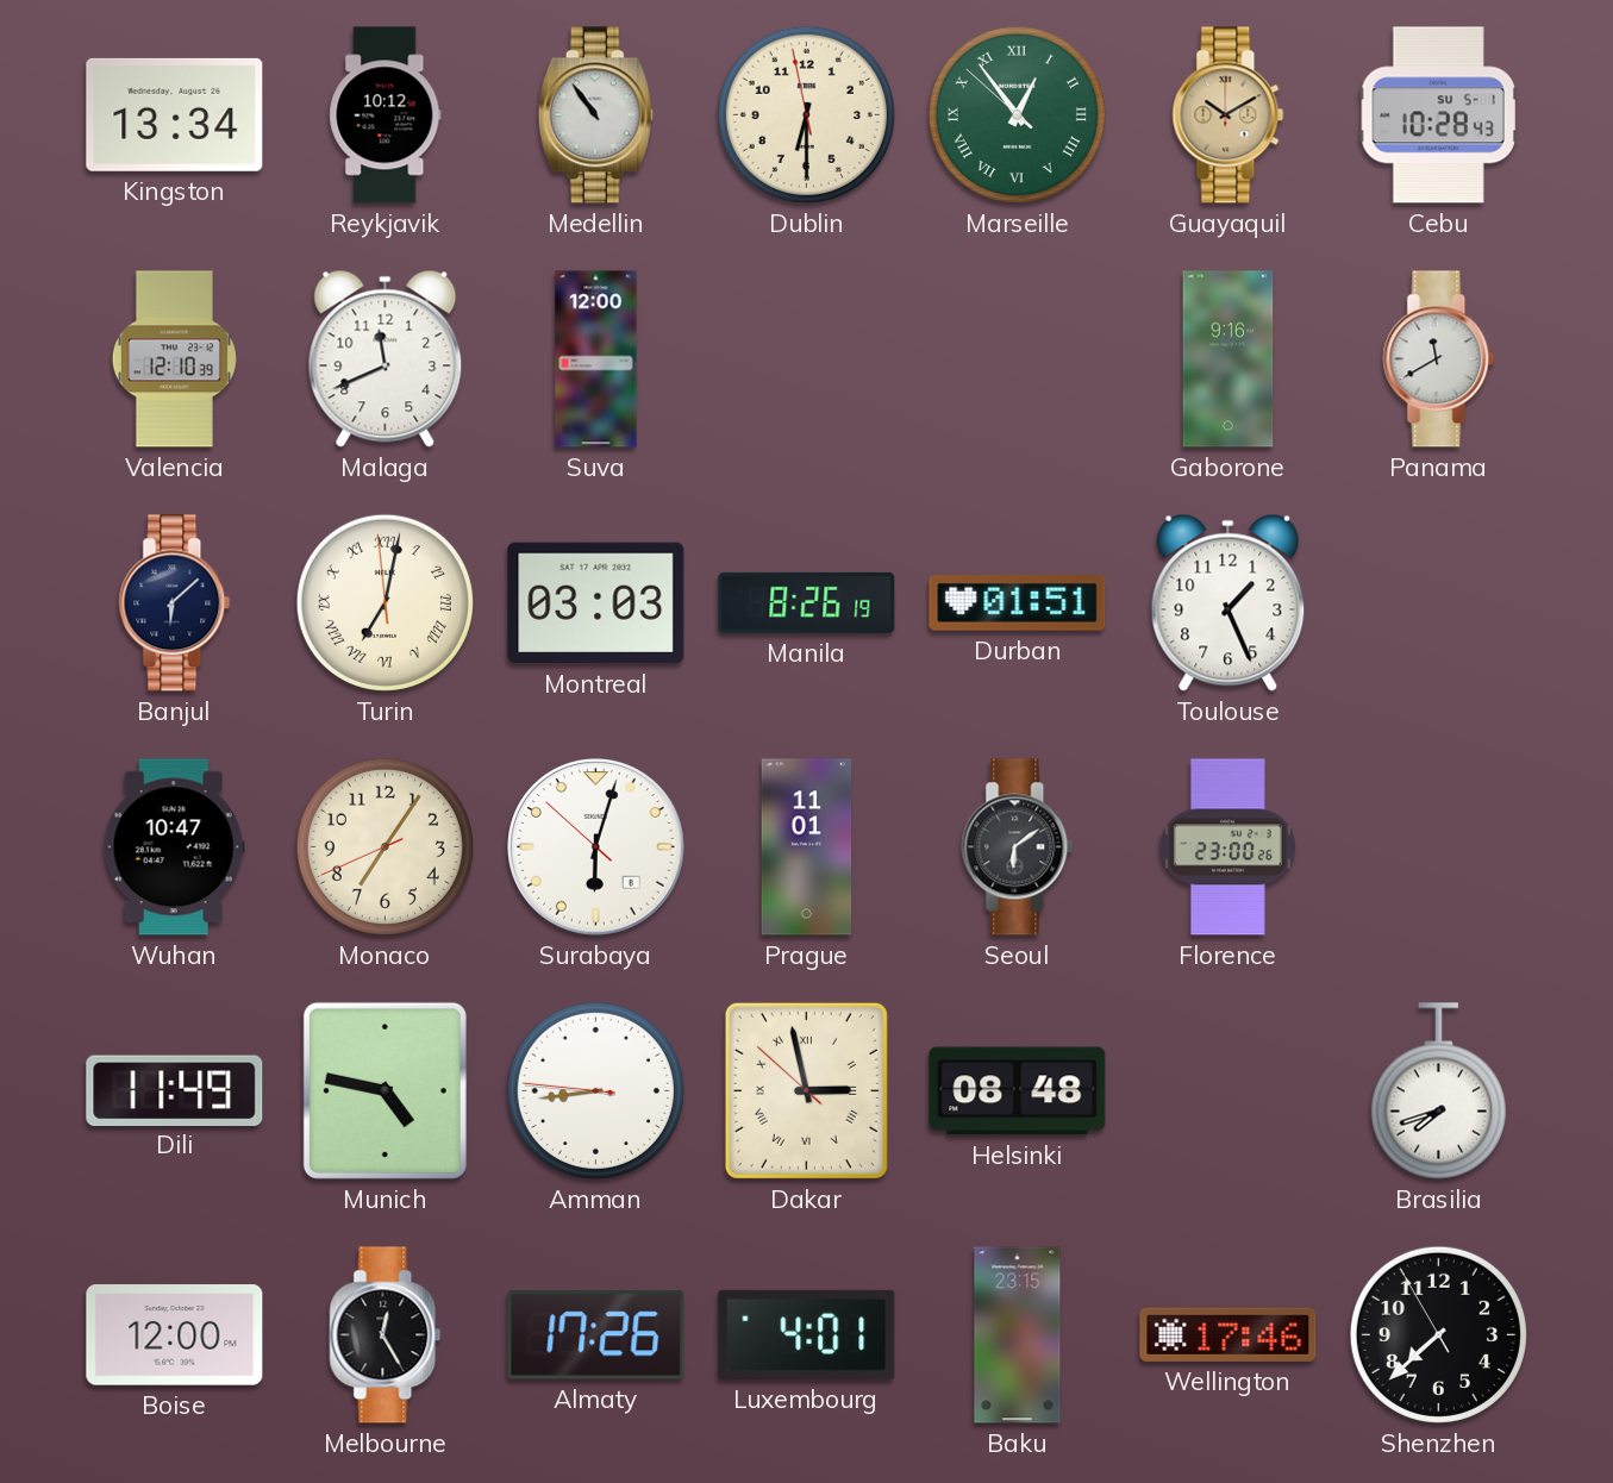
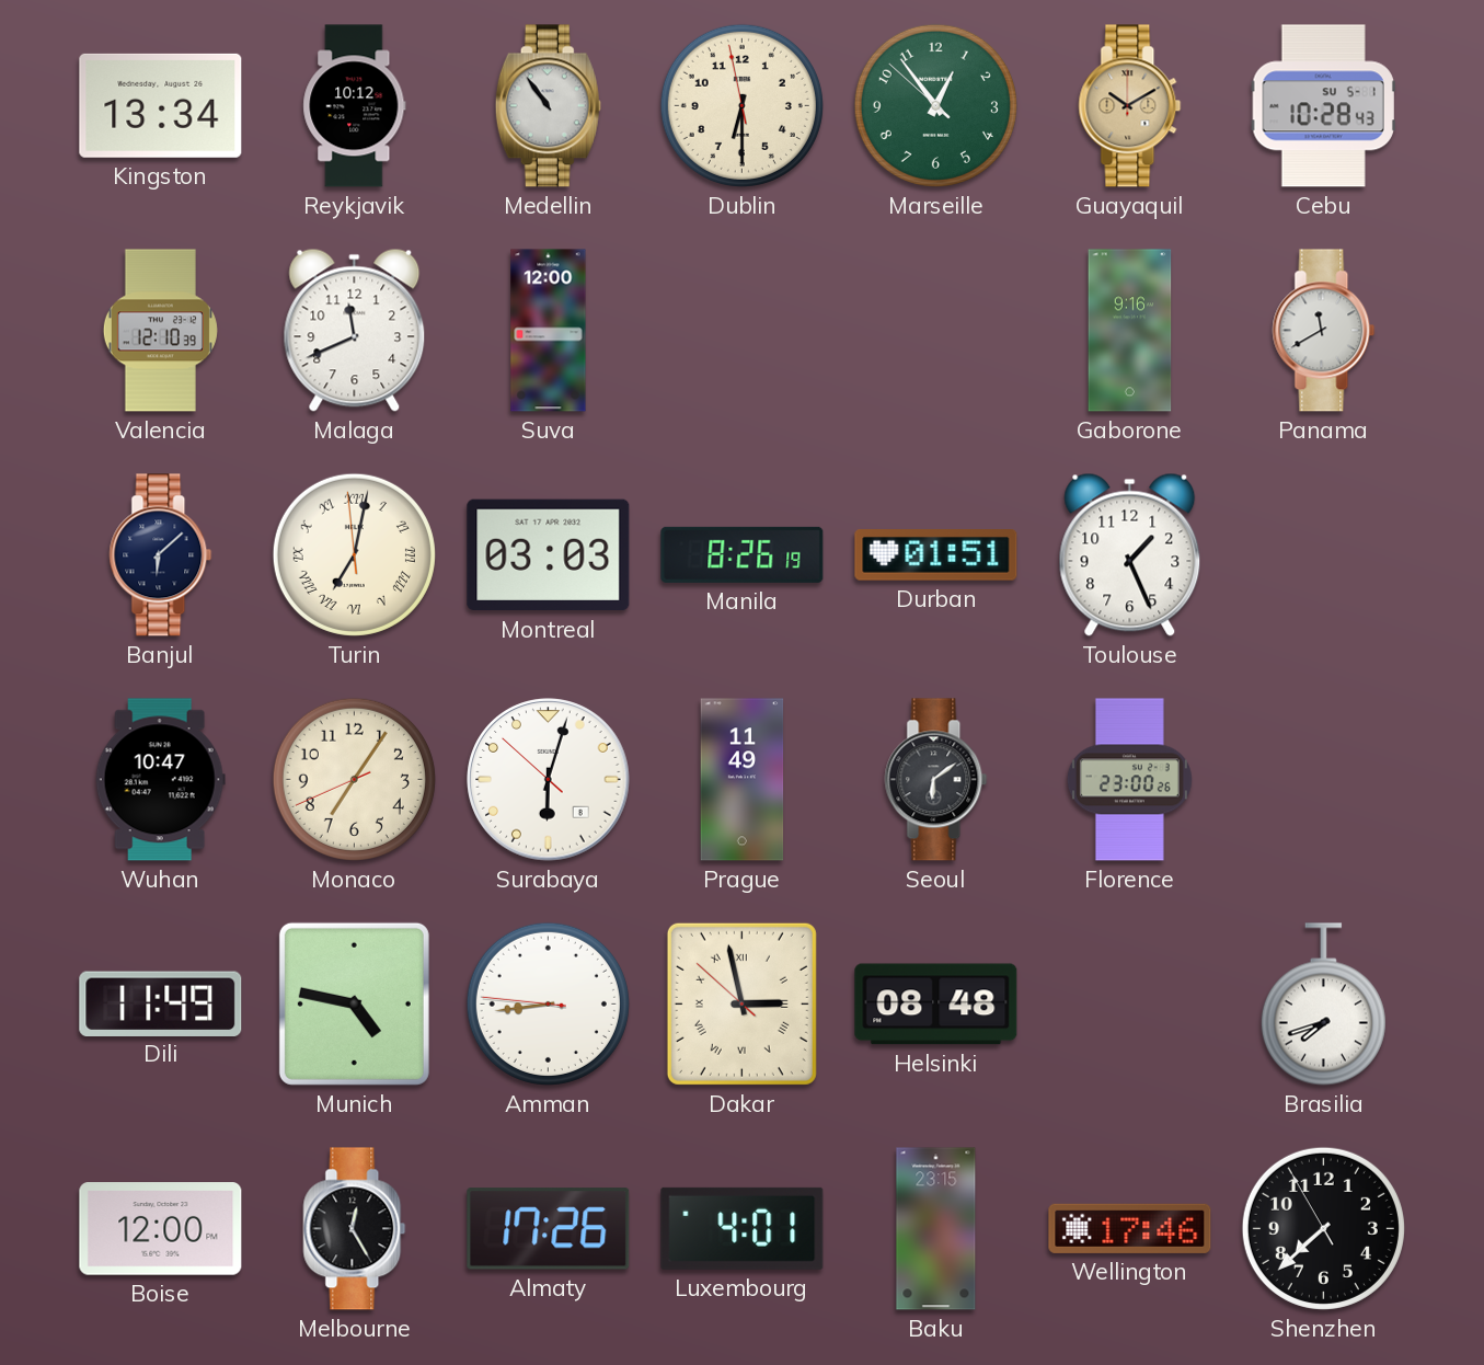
Marseille numerals: Roman -> Arabic (935, 105)
Prague: 11:01 -> 11:49 (743, 780)
